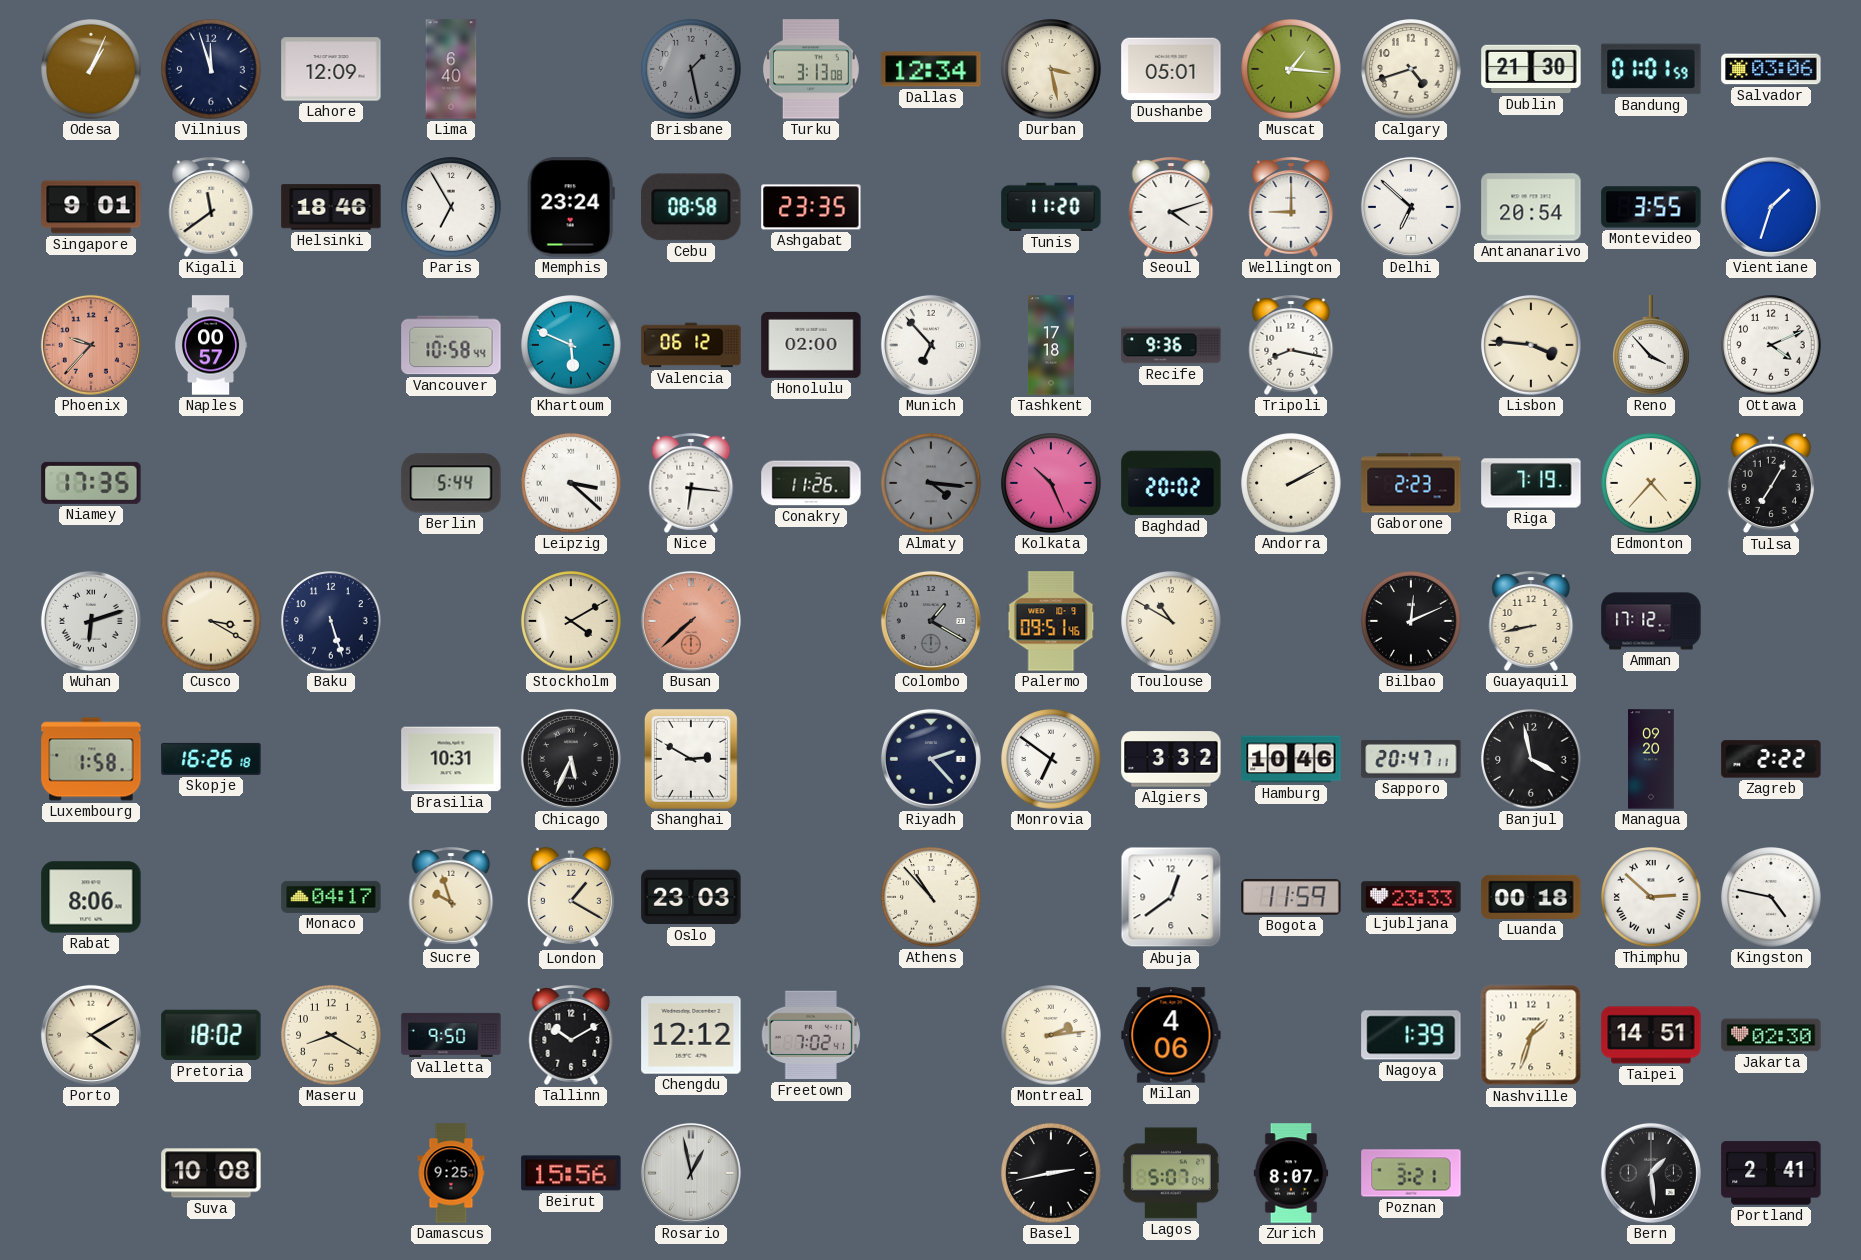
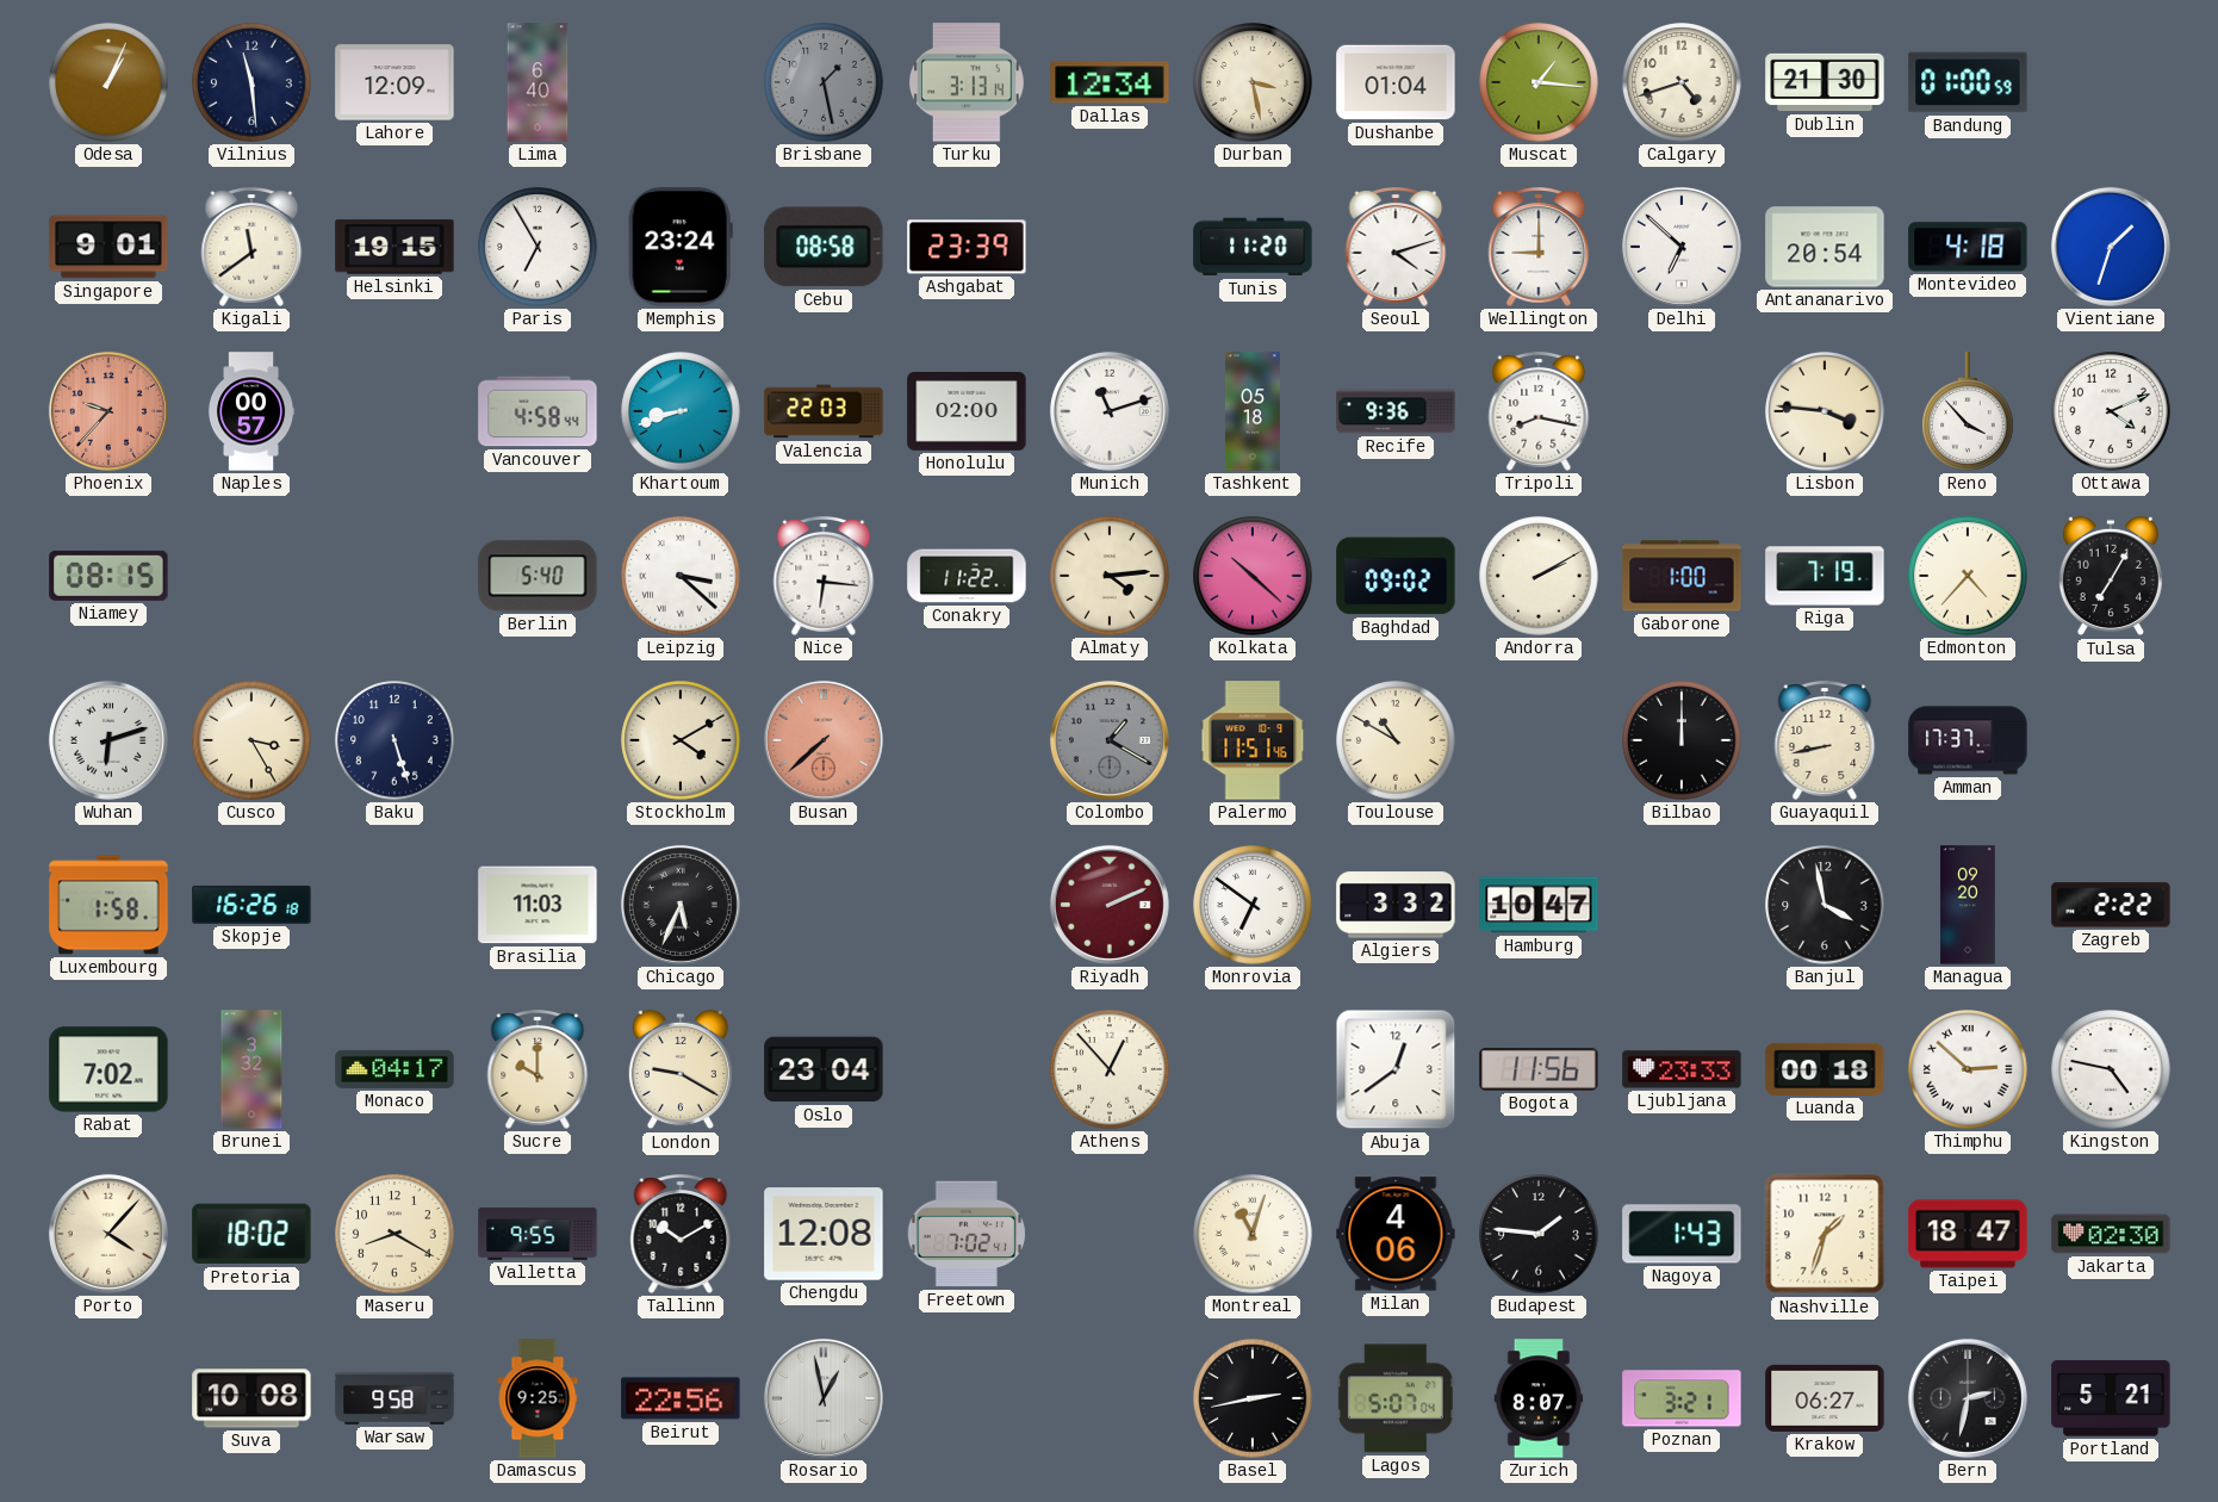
Vilnius: 11:57 -> 11:29 (251, 82)
Turku: 3:13:08 -> 3:13:14 (968, 82)
Dushanbe: 05:01 -> 01:04 (1396, 82)
Bandung: 01:01 -> 01:00 (1968, 82)
Salvador: 03:06 -> none (1771, 69)
Helsinki: 18:46 -> 19:15 (394, 247)
Ashgabat: 23:35 -> 23:39 (967, 247)
Montevideo: 3:55 -> 4:18 (1968, 247)
Vancouver: 10:58 -> 4:58 (538, 411)
Khartoum: 5:49 -> 8:42 (681, 411)
Valencia: 06:12 -> 22:03 (824, 411)
Munich: 6:53 -> 11:12 (1110, 411)
Tashkent: 17:18 -> 05:18 (1253, 411)
Niamey: 17:35 -> 08:15 (108, 576)
Berlin: 5:44 -> 5:40 (538, 576)
Conakry: 11:26 -> 11:22 (967, 576)
Almaty: 4:16 -> 4:14 (1110, 576)
Almaty dial: grey -> cream (1110, 576)
Kolkata: 10:26 -> 10:22 (1253, 576)
Baghdad: 20:02 -> 09:02 (1396, 576)
Gaborone: 2:23 -> 1:00 (1682, 576)
Cusco: 3:20 -> 3:25 (251, 740)
Palermo: 09:51 -> 11:51 (1253, 740)
Bilbao: 12:11 -> 12:00 (1682, 740)
Amman: 17:12 -> 17:37 (1968, 740)
Brasilia: 10:31 -> 11:03 (538, 905)
Shanghai: 2:50 -> none (691, 759)
Riyadh: 2:23 -> 2:11 (1110, 905)
Riyadh dial: navy -> burgundy (1110, 905)
Hamburg: 10:46 -> 10:47 (1539, 905)
Sapporo: 20:47 -> none (1411, 759)
Rabat: 8:06 -> 7:02 (108, 1069)
Brunei: none -> 3:32 (251, 1069)
Sucre: 9:57 -> 10:00 (538, 1070)
London: 1:20 -> 9:20 (681, 1069)
Oslo: 23:03 -> 23:04 (824, 1069)
Athens: 10:53 -> 12:53 (1110, 1069)
Bogota: 11:59 -> 11:56 (1539, 1069)
Porto: 4:10 -> 4:07 (108, 1234)
Valletta: 9:50 -> 9:55 (538, 1234)
Chengdu: 12:12 -> 12:08 (824, 1234)
Montreal: 2:14 -> 11:03 (1253, 1234)
Budapest: none -> 1:46 (1539, 1234)
Nagoya: 1:39 -> 1:43 (1682, 1234)
Taipei: 14:51 -> 18:47 (1968, 1234)
Warsaw: none -> 9:58 (394, 1398)
Beirut: 15:56 -> 22:56 (681, 1398)
Krakow: none -> 06:27 (1825, 1398)
Bern: 1:29 -> 2:32 (1968, 1398)
Portland: 2:41 -> 5:21 (2111, 1398)
